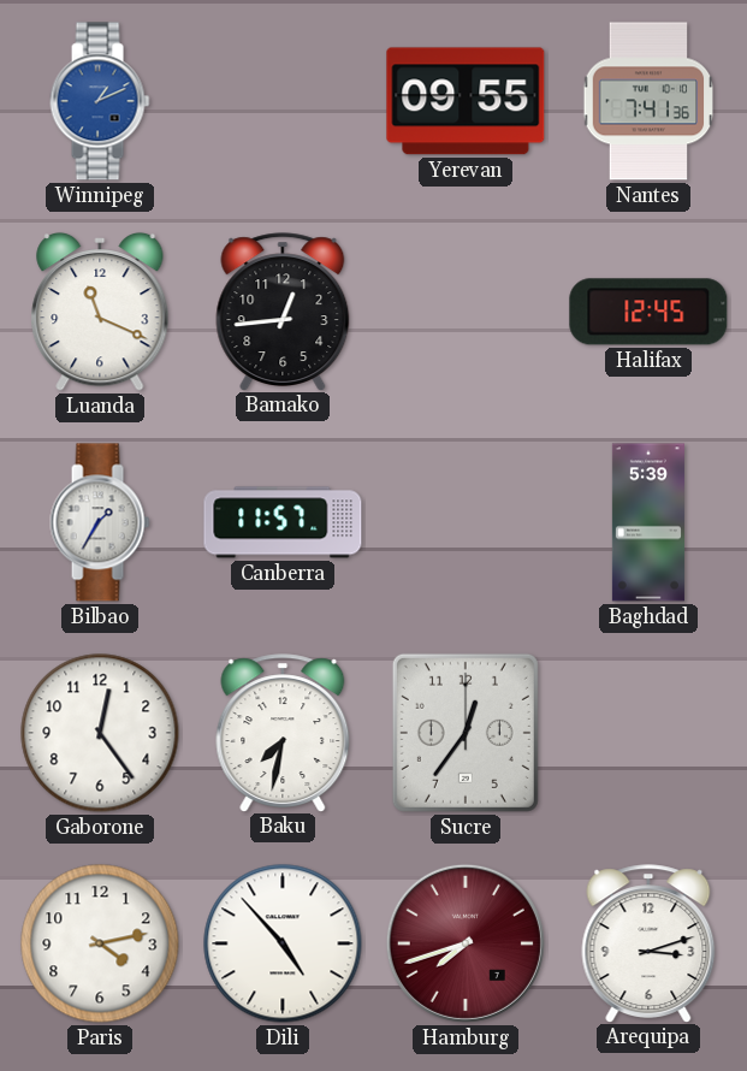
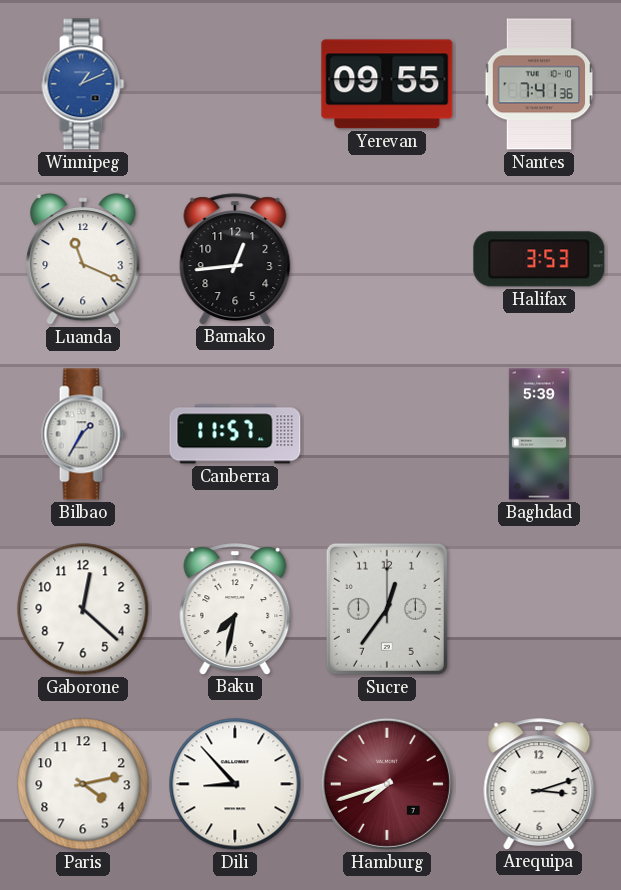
Halifax: 12:45 -> 3:53 (539, 259)
Gaborone: 12:24 -> 12:22 (83, 609)
Dili: 4:53 -> 8:53 (235, 784)
